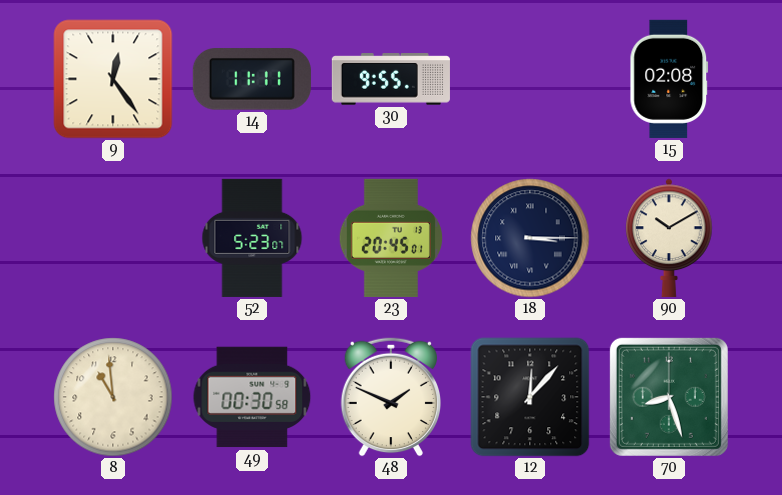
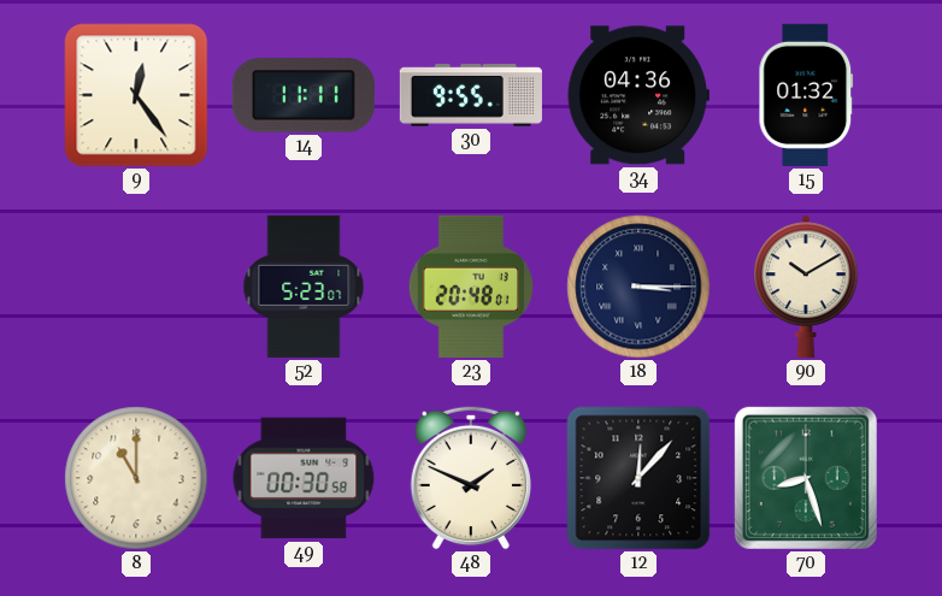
34: none -> 04:36 (638, 95)
15: 02:08 -> 01:32 (806, 95)
23: 20:45 -> 20:48 (471, 287)
8: 10:59 -> 11:00 (136, 478)
